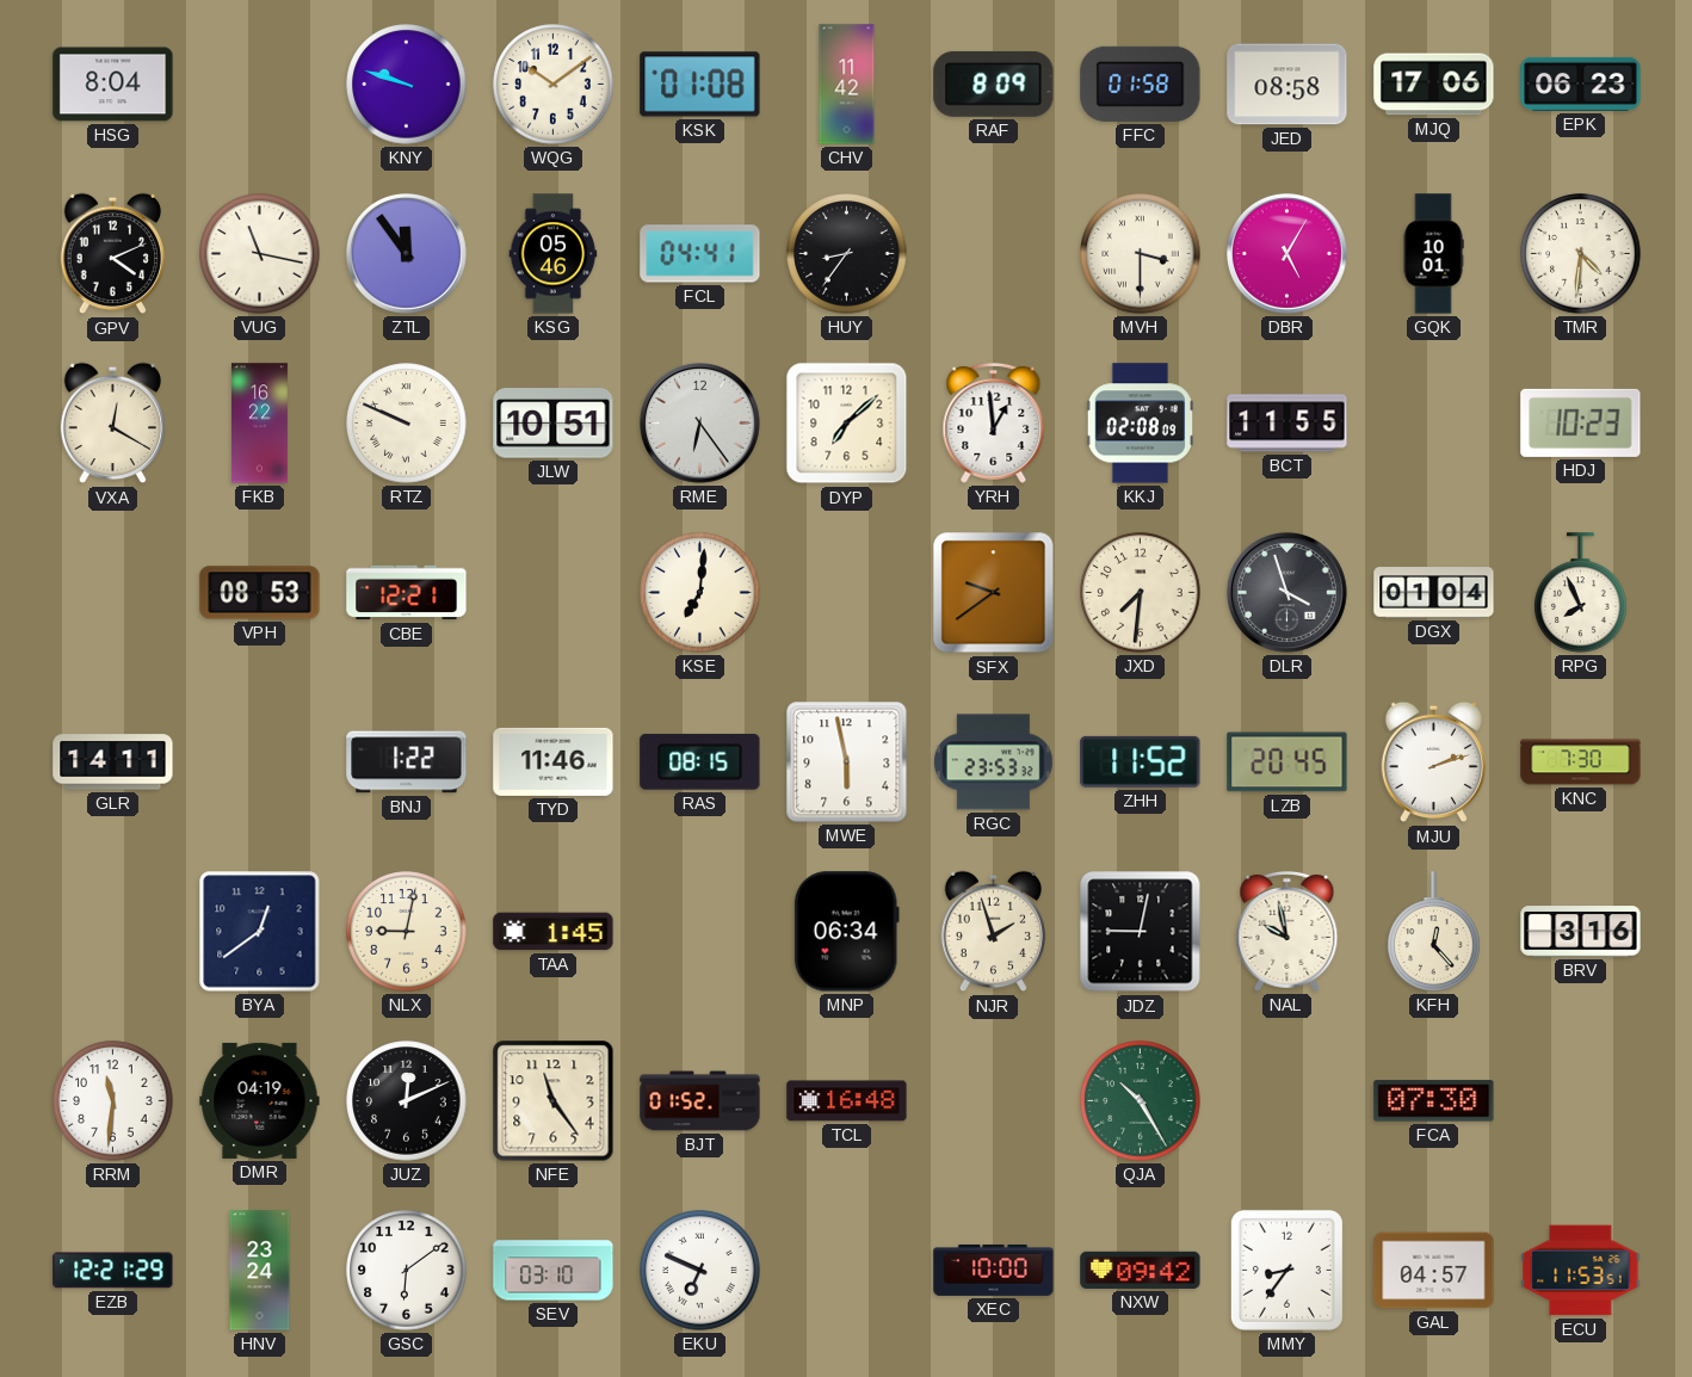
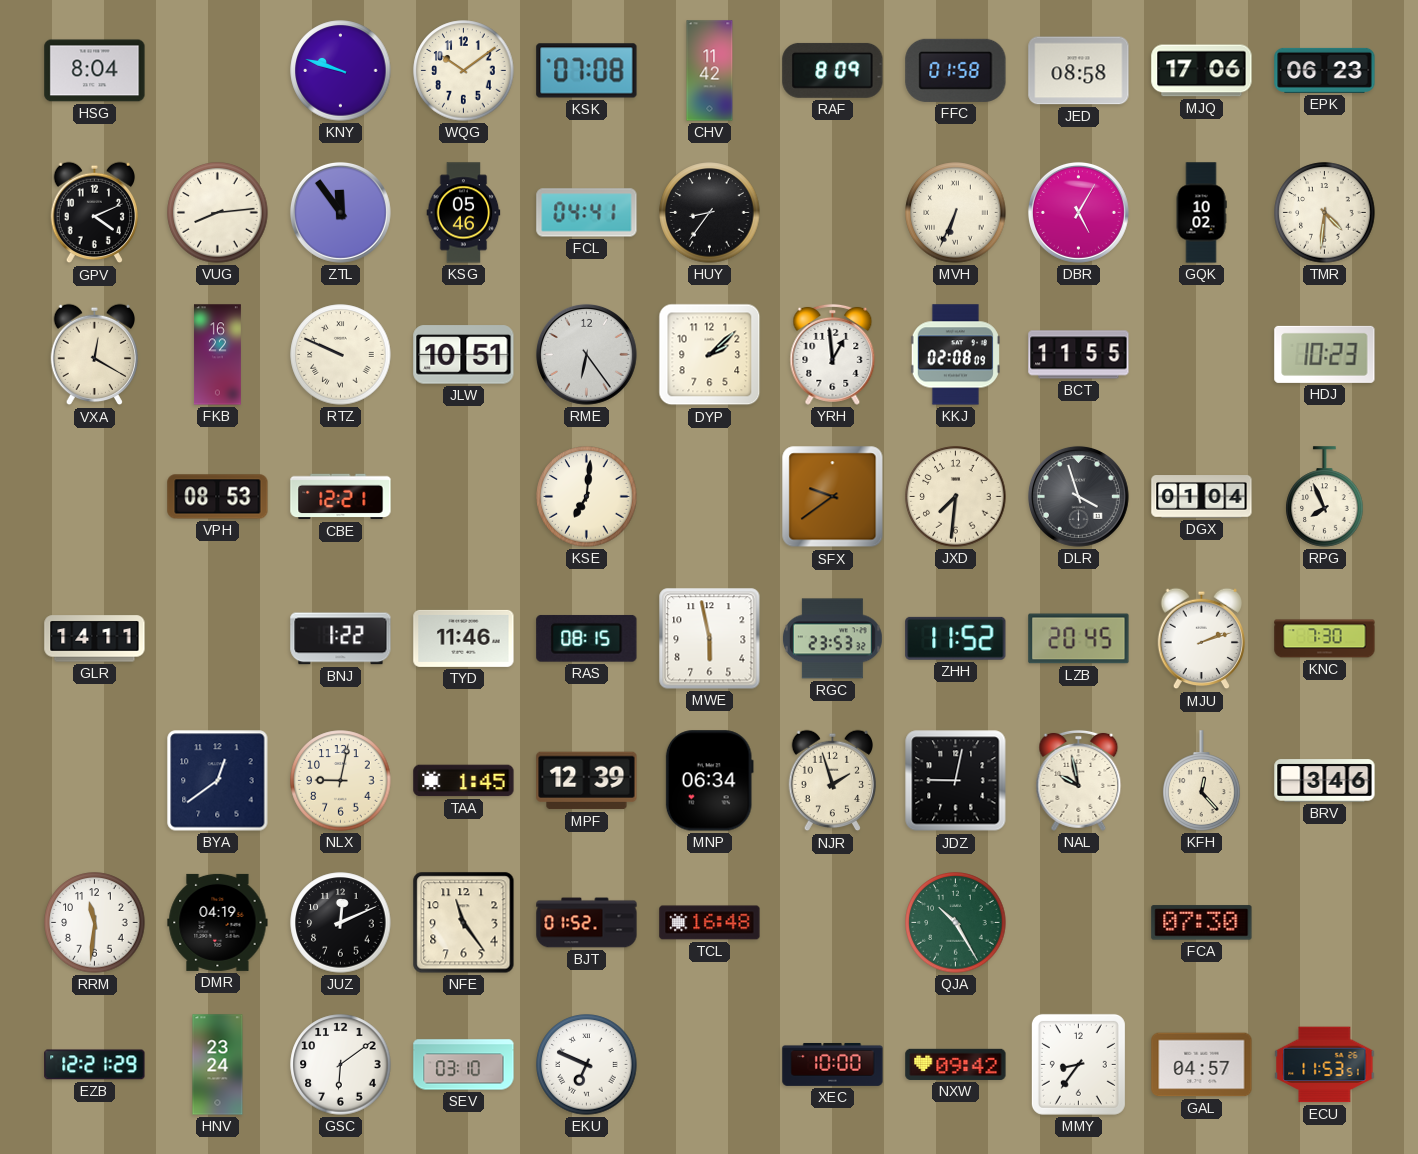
KSK: 01:08 -> 07:08 (587, 71)
VUG: 11:17 -> 8:14 (218, 213)
MVH: 3:30 -> 6:34 (956, 213)
GQK: 10:01 -> 10:02 (1201, 213)
DYP: 7:08 -> 2:08 (710, 355)
MPF: none -> 12:39 (587, 781)
BRV: 3:16 -> 3:46 (1325, 781)
